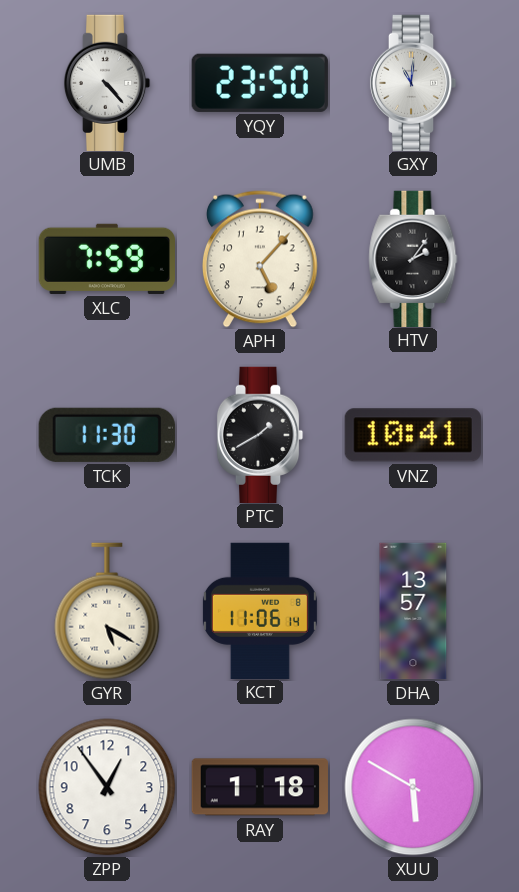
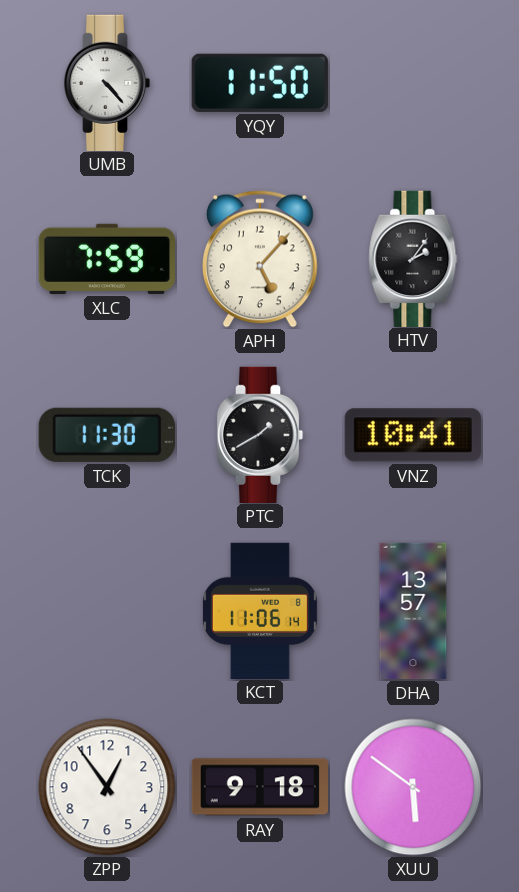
YQY: 23:50 -> 11:50 (260, 83)
GXY: 11:01 -> none (413, 82)
GYR: 5:20 -> none (107, 611)
RAY: 1:18 -> 9:18 (260, 787)
XUU: 5:50 -> 5:51 (413, 787)
